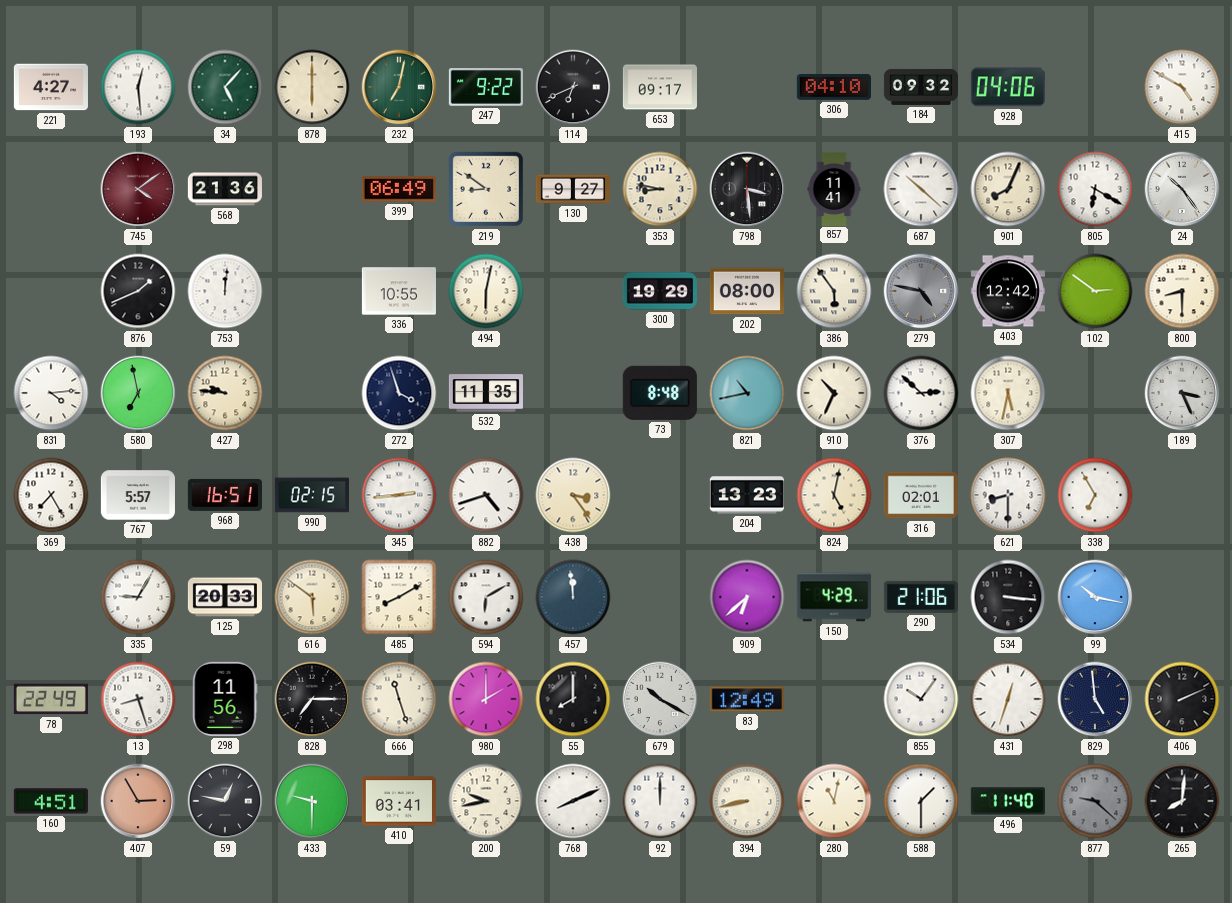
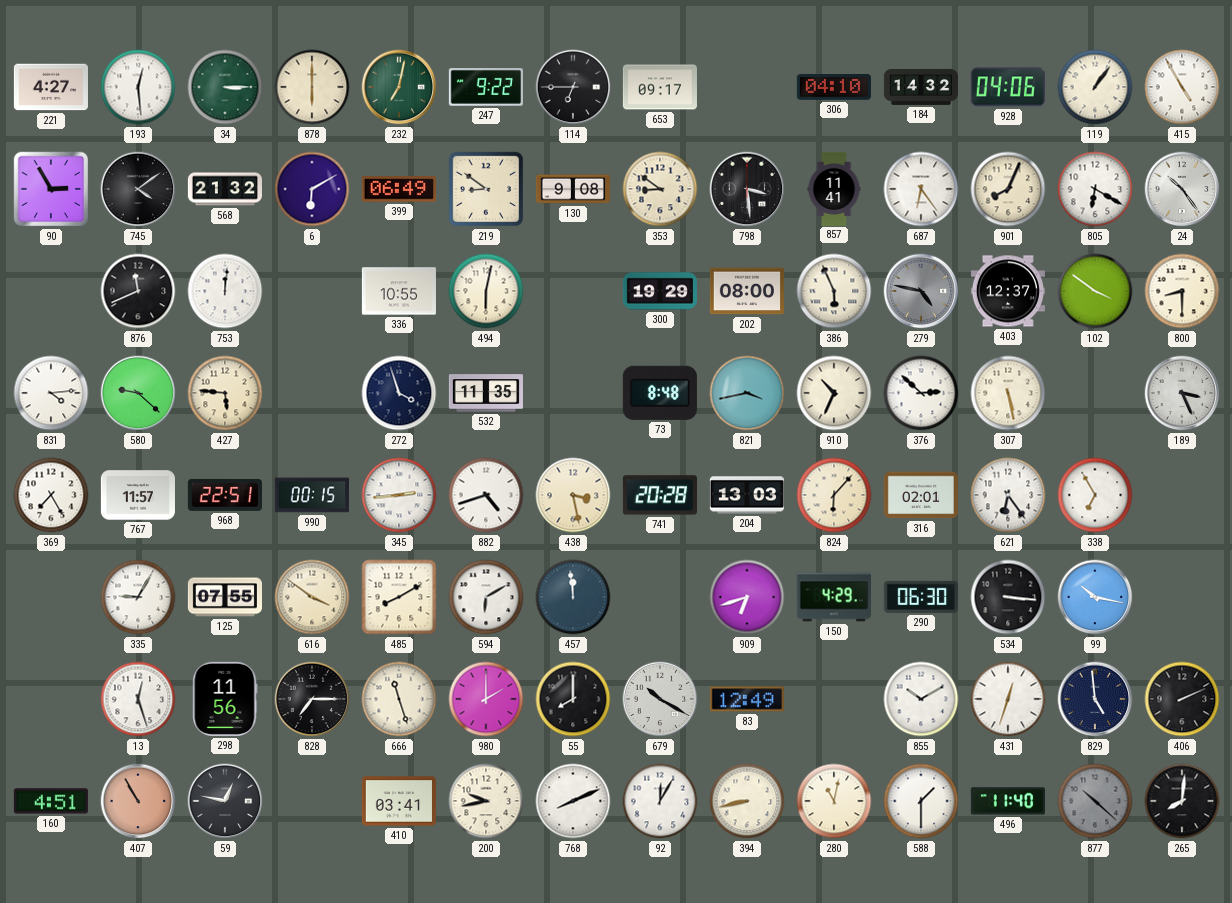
34: 5:07 -> 3:15 (225, 87)
114: 6:41 -> 6:45 (573, 87)
184: 09:32 -> 14:32 (921, 87)
119: none -> 1:06 (1095, 87)
415: 4:50 -> 4:55 (1182, 87)
90: none -> 2:55 (51, 189)
745 dial: burgundy -> black (138, 189)
568: 21:36 -> 21:32 (225, 189)
6: none -> 6:10 (312, 189)
130: 9:27 -> 9:08 (573, 189)
353: 8:47 -> 8:51 (660, 189)
687: 10:22 -> 6:24 (921, 189)
876: 1:41 -> 11:41 (138, 291)
386: 5:54 -> 5:56 (834, 291)
403: 12:42 -> 12:37 (1008, 291)
102: 2:51 -> 3:51 (1095, 291)
580: 6:58 -> 9:22 (138, 393)
427: 9:46 -> 5:46 (225, 393)
821: 10:43 -> 3:43 (747, 393)
307: 5:32 -> 5:28 (1008, 393)
767: 5:57 -> 11:57 (138, 495)
968: 16:51 -> 22:51 (225, 495)
990: 02:15 -> 00:15 (312, 495)
438: 3:24 -> 3:28 (573, 495)
741: none -> 20:28 (660, 495)
204: 13:23 -> 13:03 (747, 495)
824: 5:02 -> 6:07 (834, 495)
621: 8:30 -> 6:24 (1008, 495)
125: 20:33 -> 07:55 (224, 597)
616: 5:51 -> 3:51 (312, 597)
909: 6:38 -> 6:42 (747, 597)
290: 21:06 -> 06:30 (921, 597)
78: 22:49 -> none (51, 699)
13: 8:27 -> 12:27 (138, 699)
855: 10:06 -> 10:10 (921, 699)
407: 2:55 -> 10:55 (138, 801)
433: 9:30 -> none (312, 801)
92: 12:00 -> 12:05 (660, 801)
877: 9:22 -> 10:22 (1095, 801)
